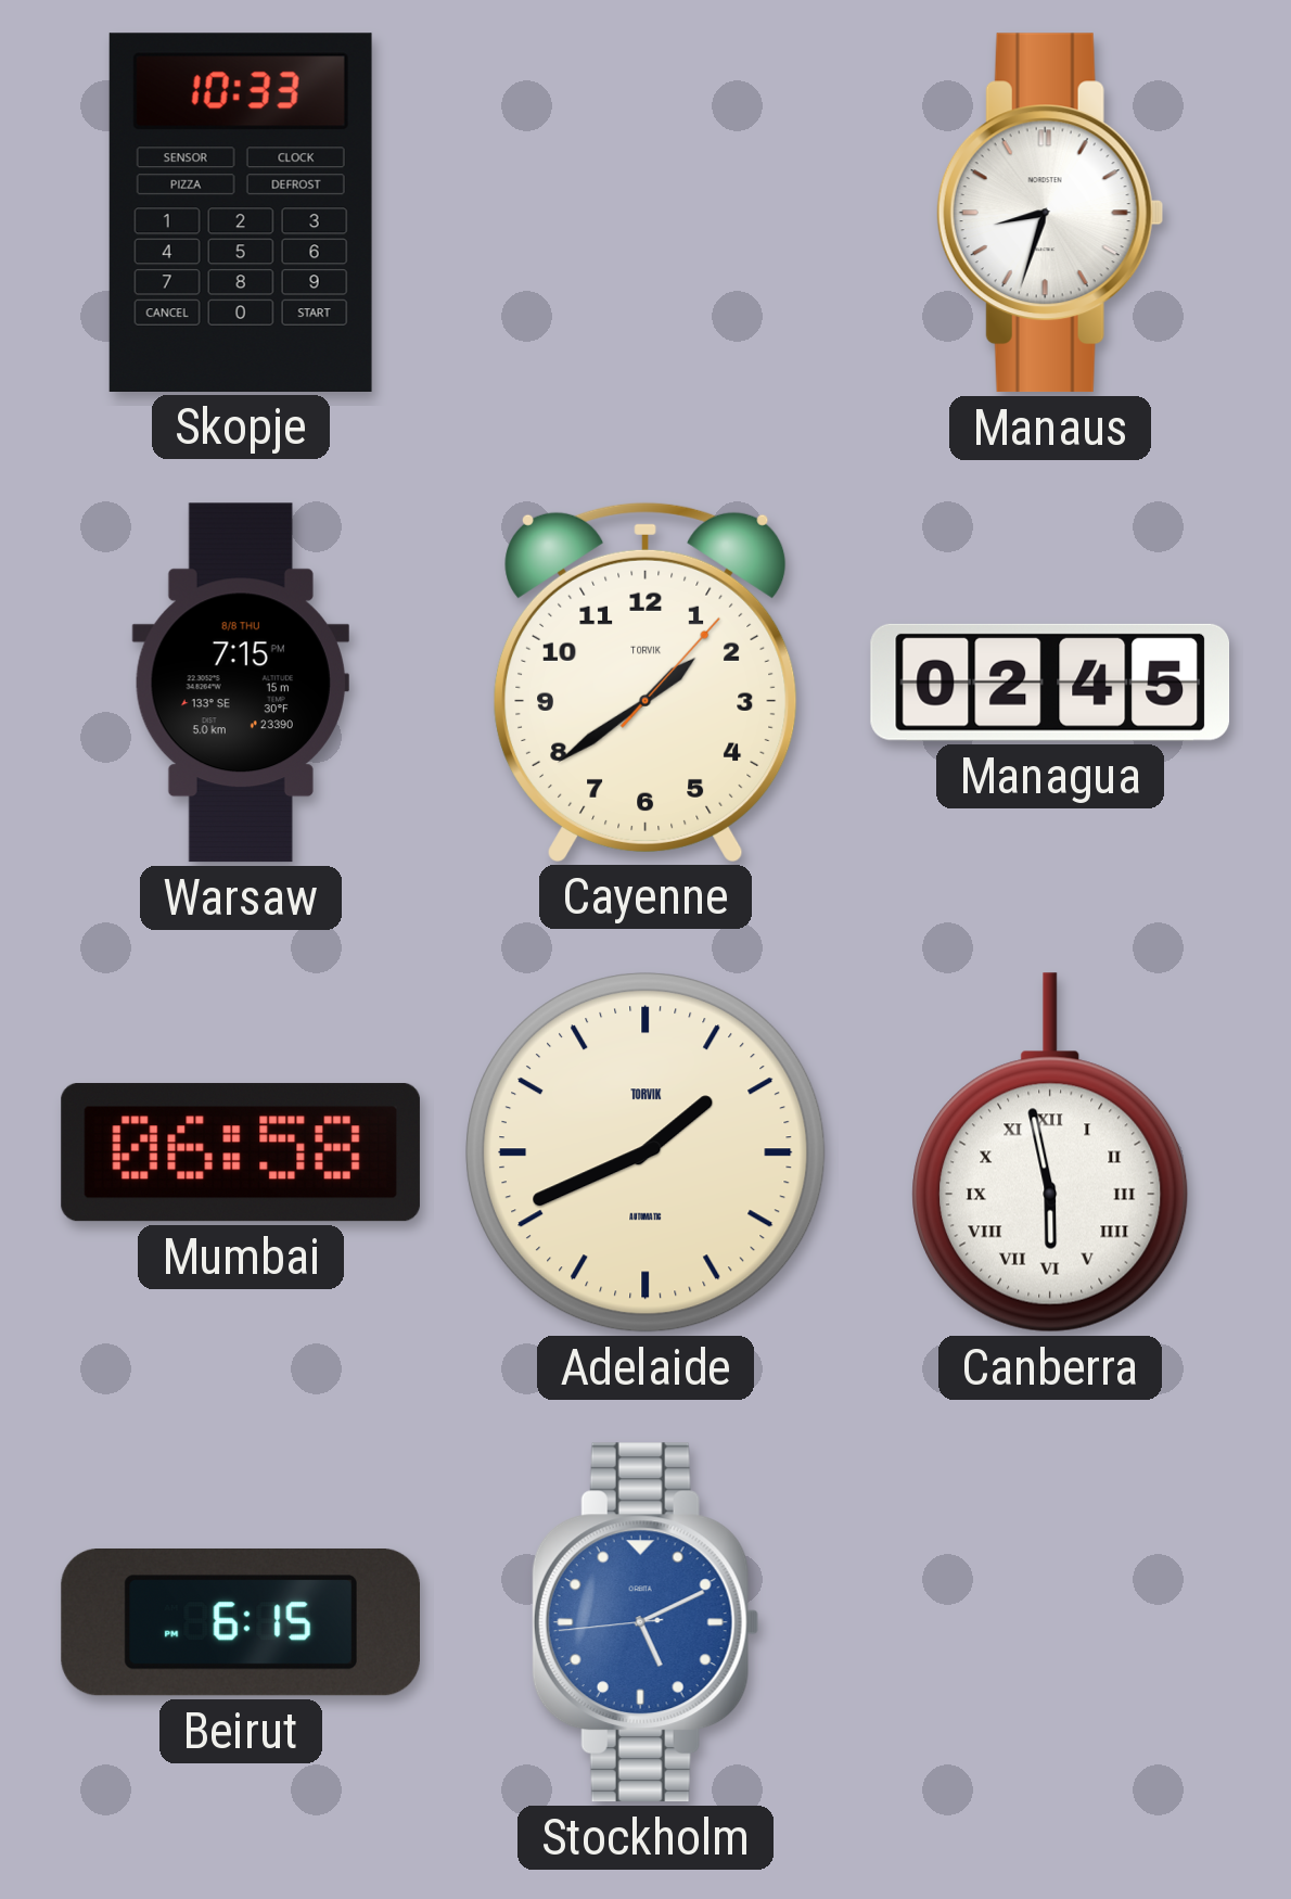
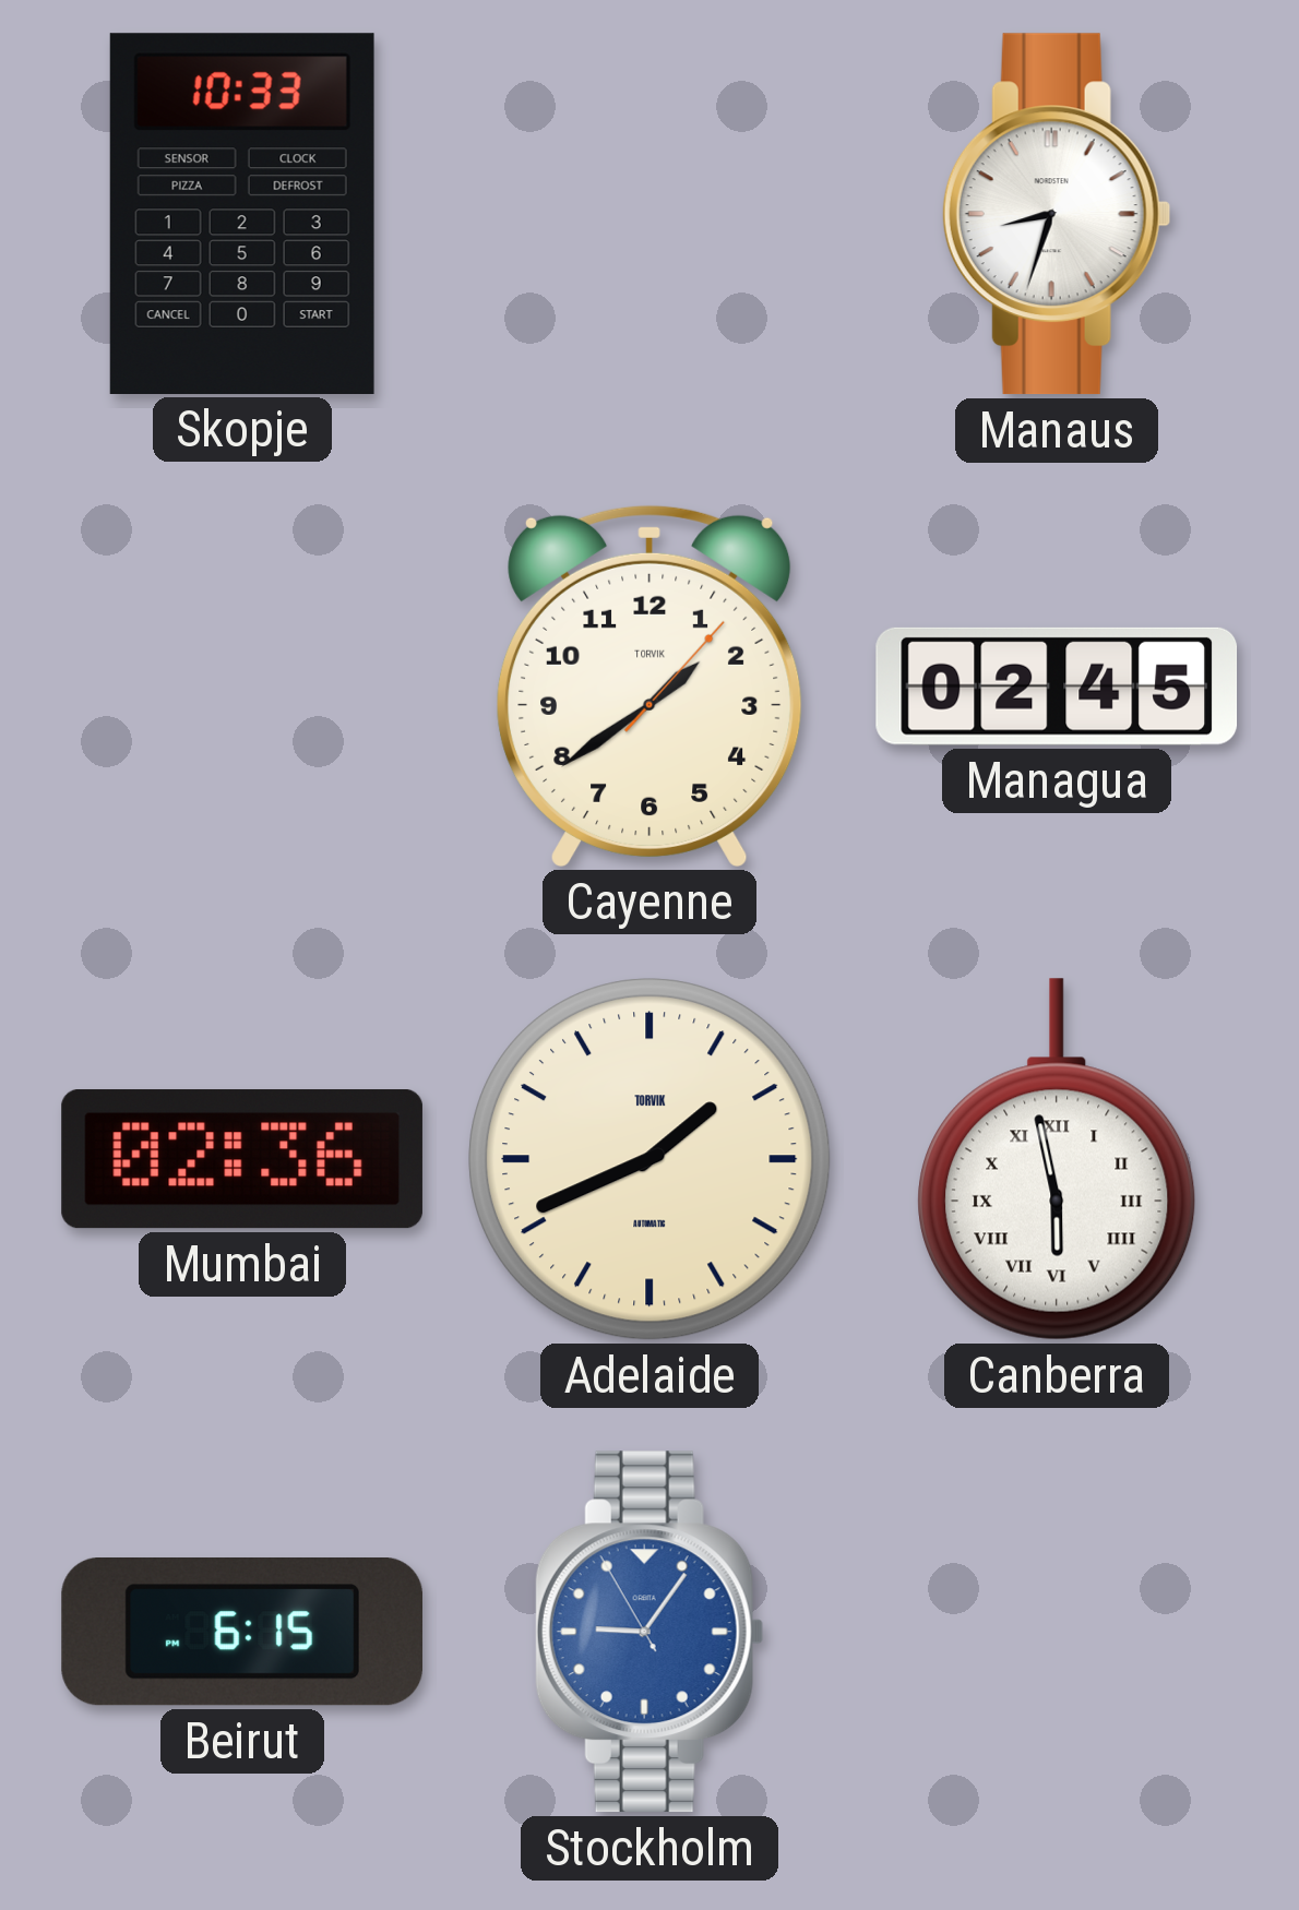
Warsaw: 7:15 -> none (241, 683)
Mumbai: 06:58 -> 02:36 (242, 1160)
Stockholm: 5:10 -> 9:05 (649, 1632)
